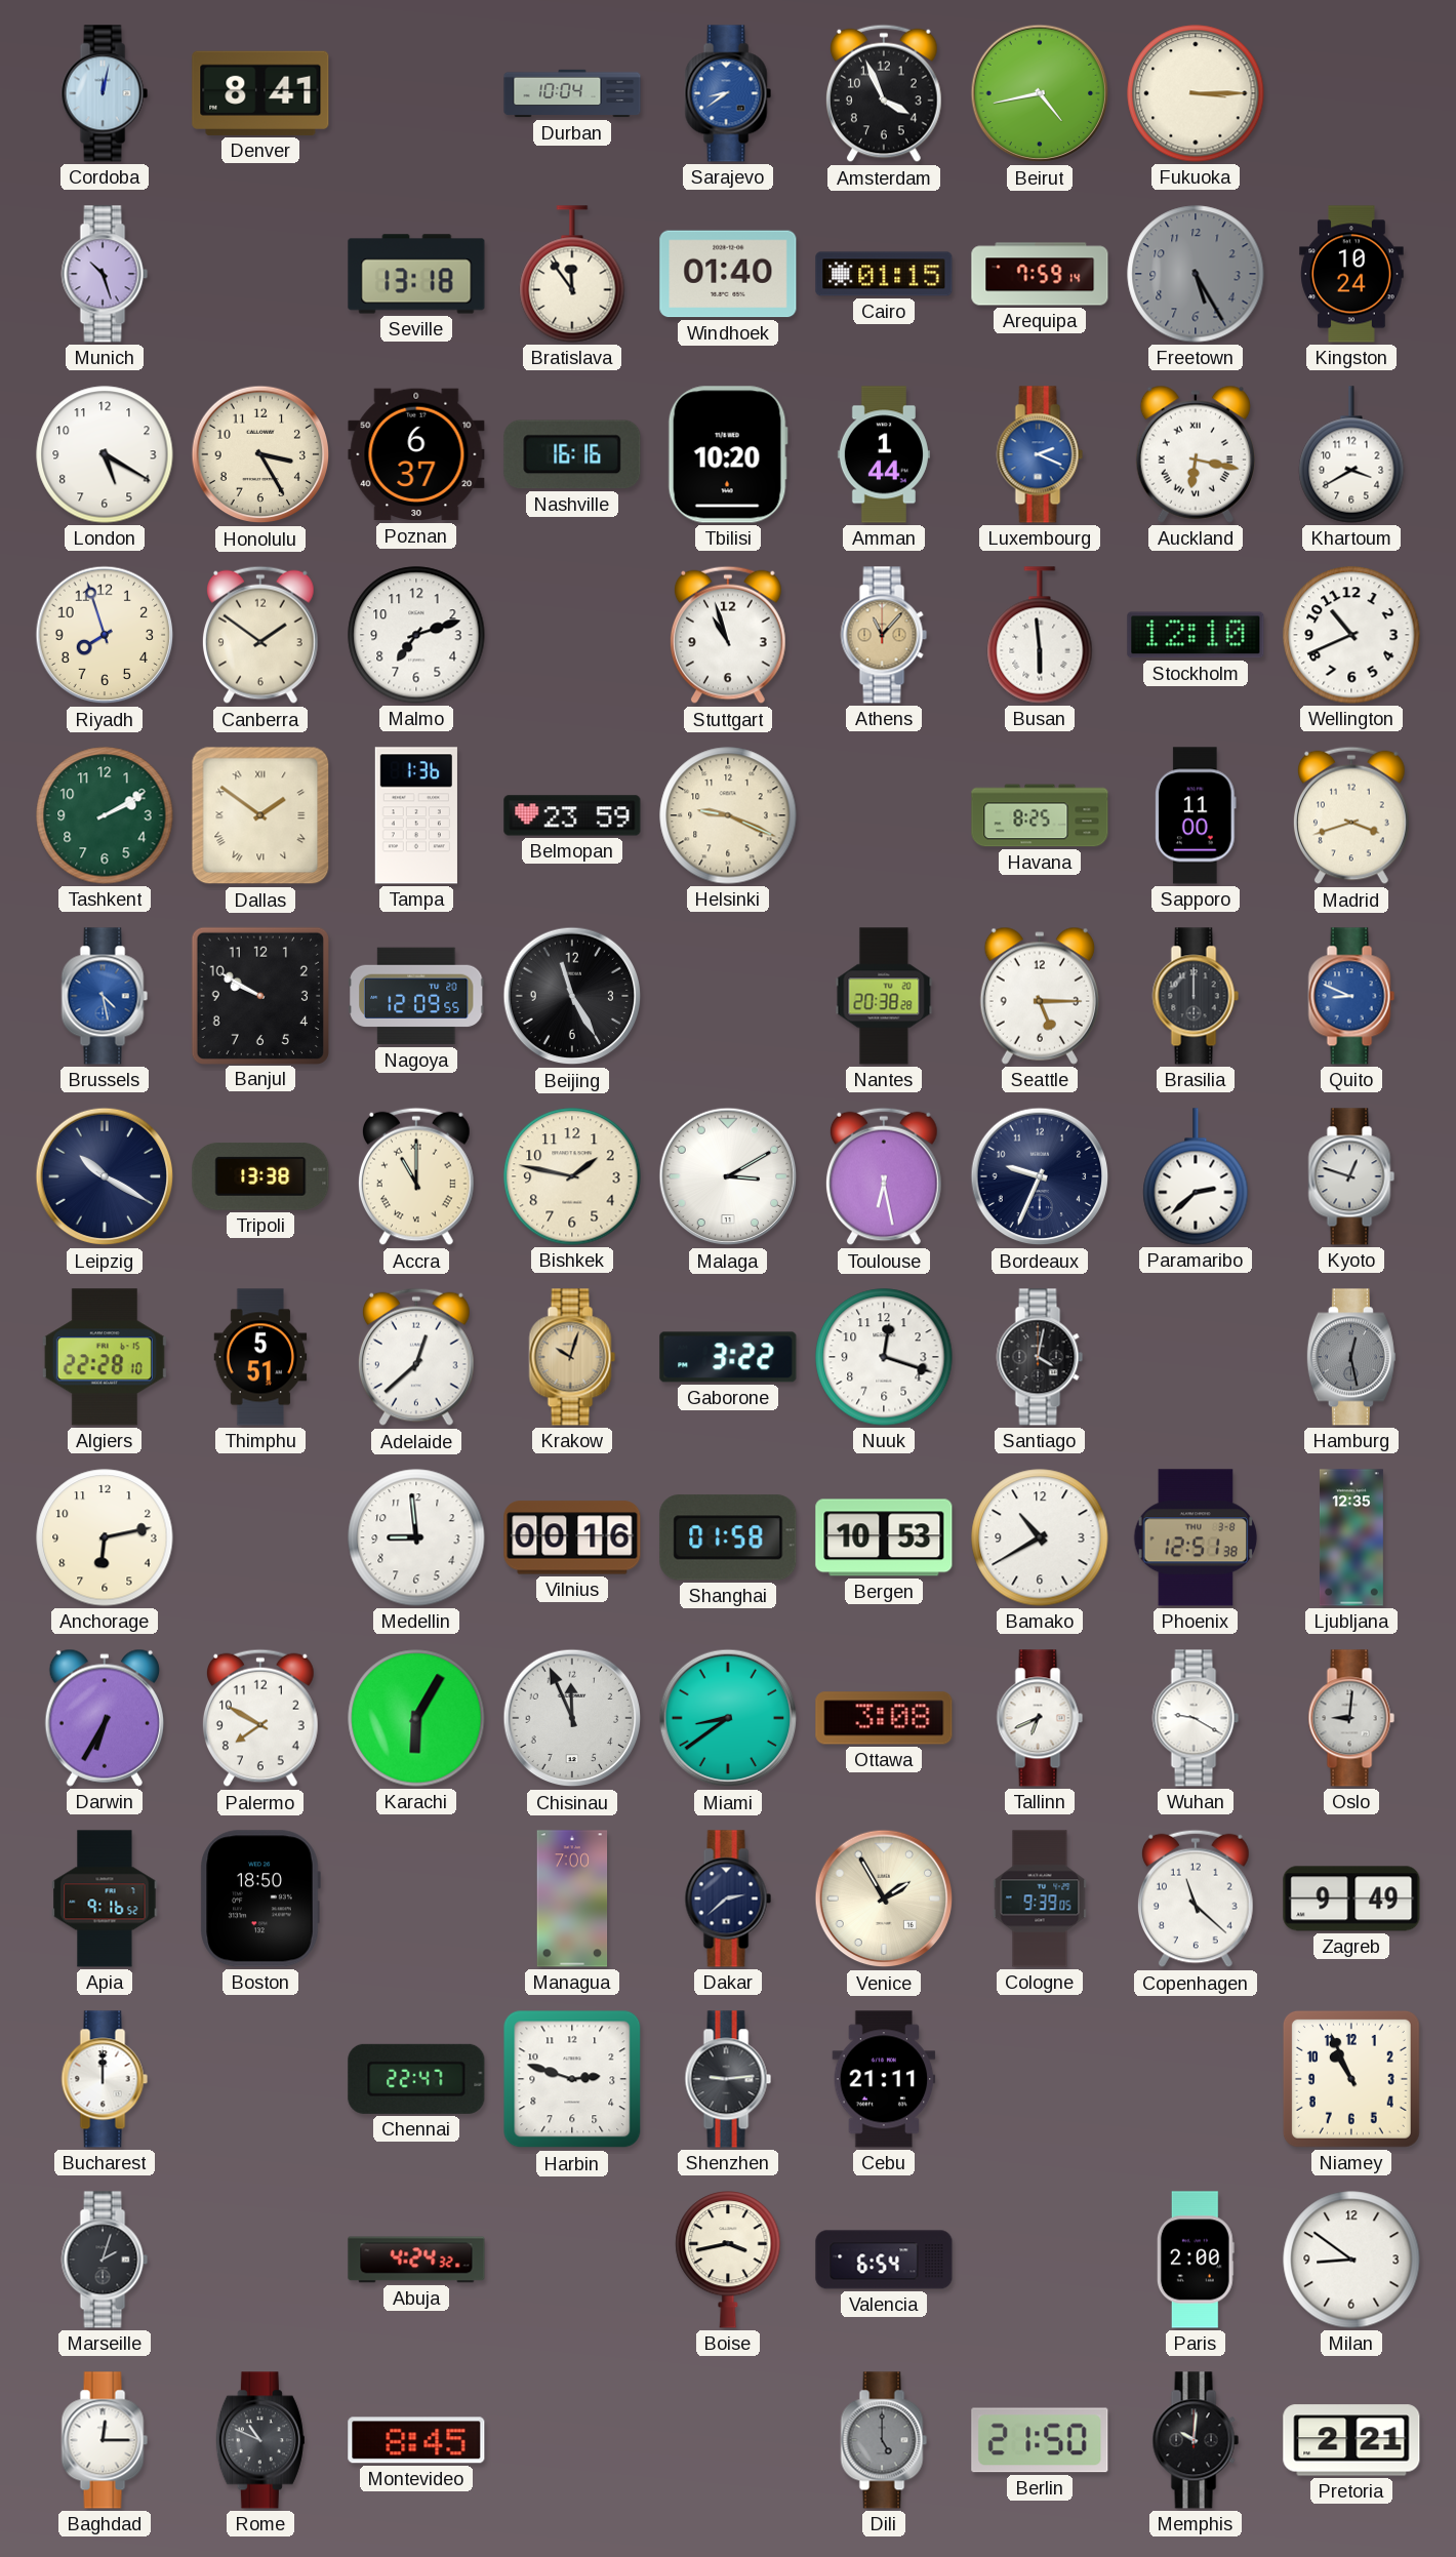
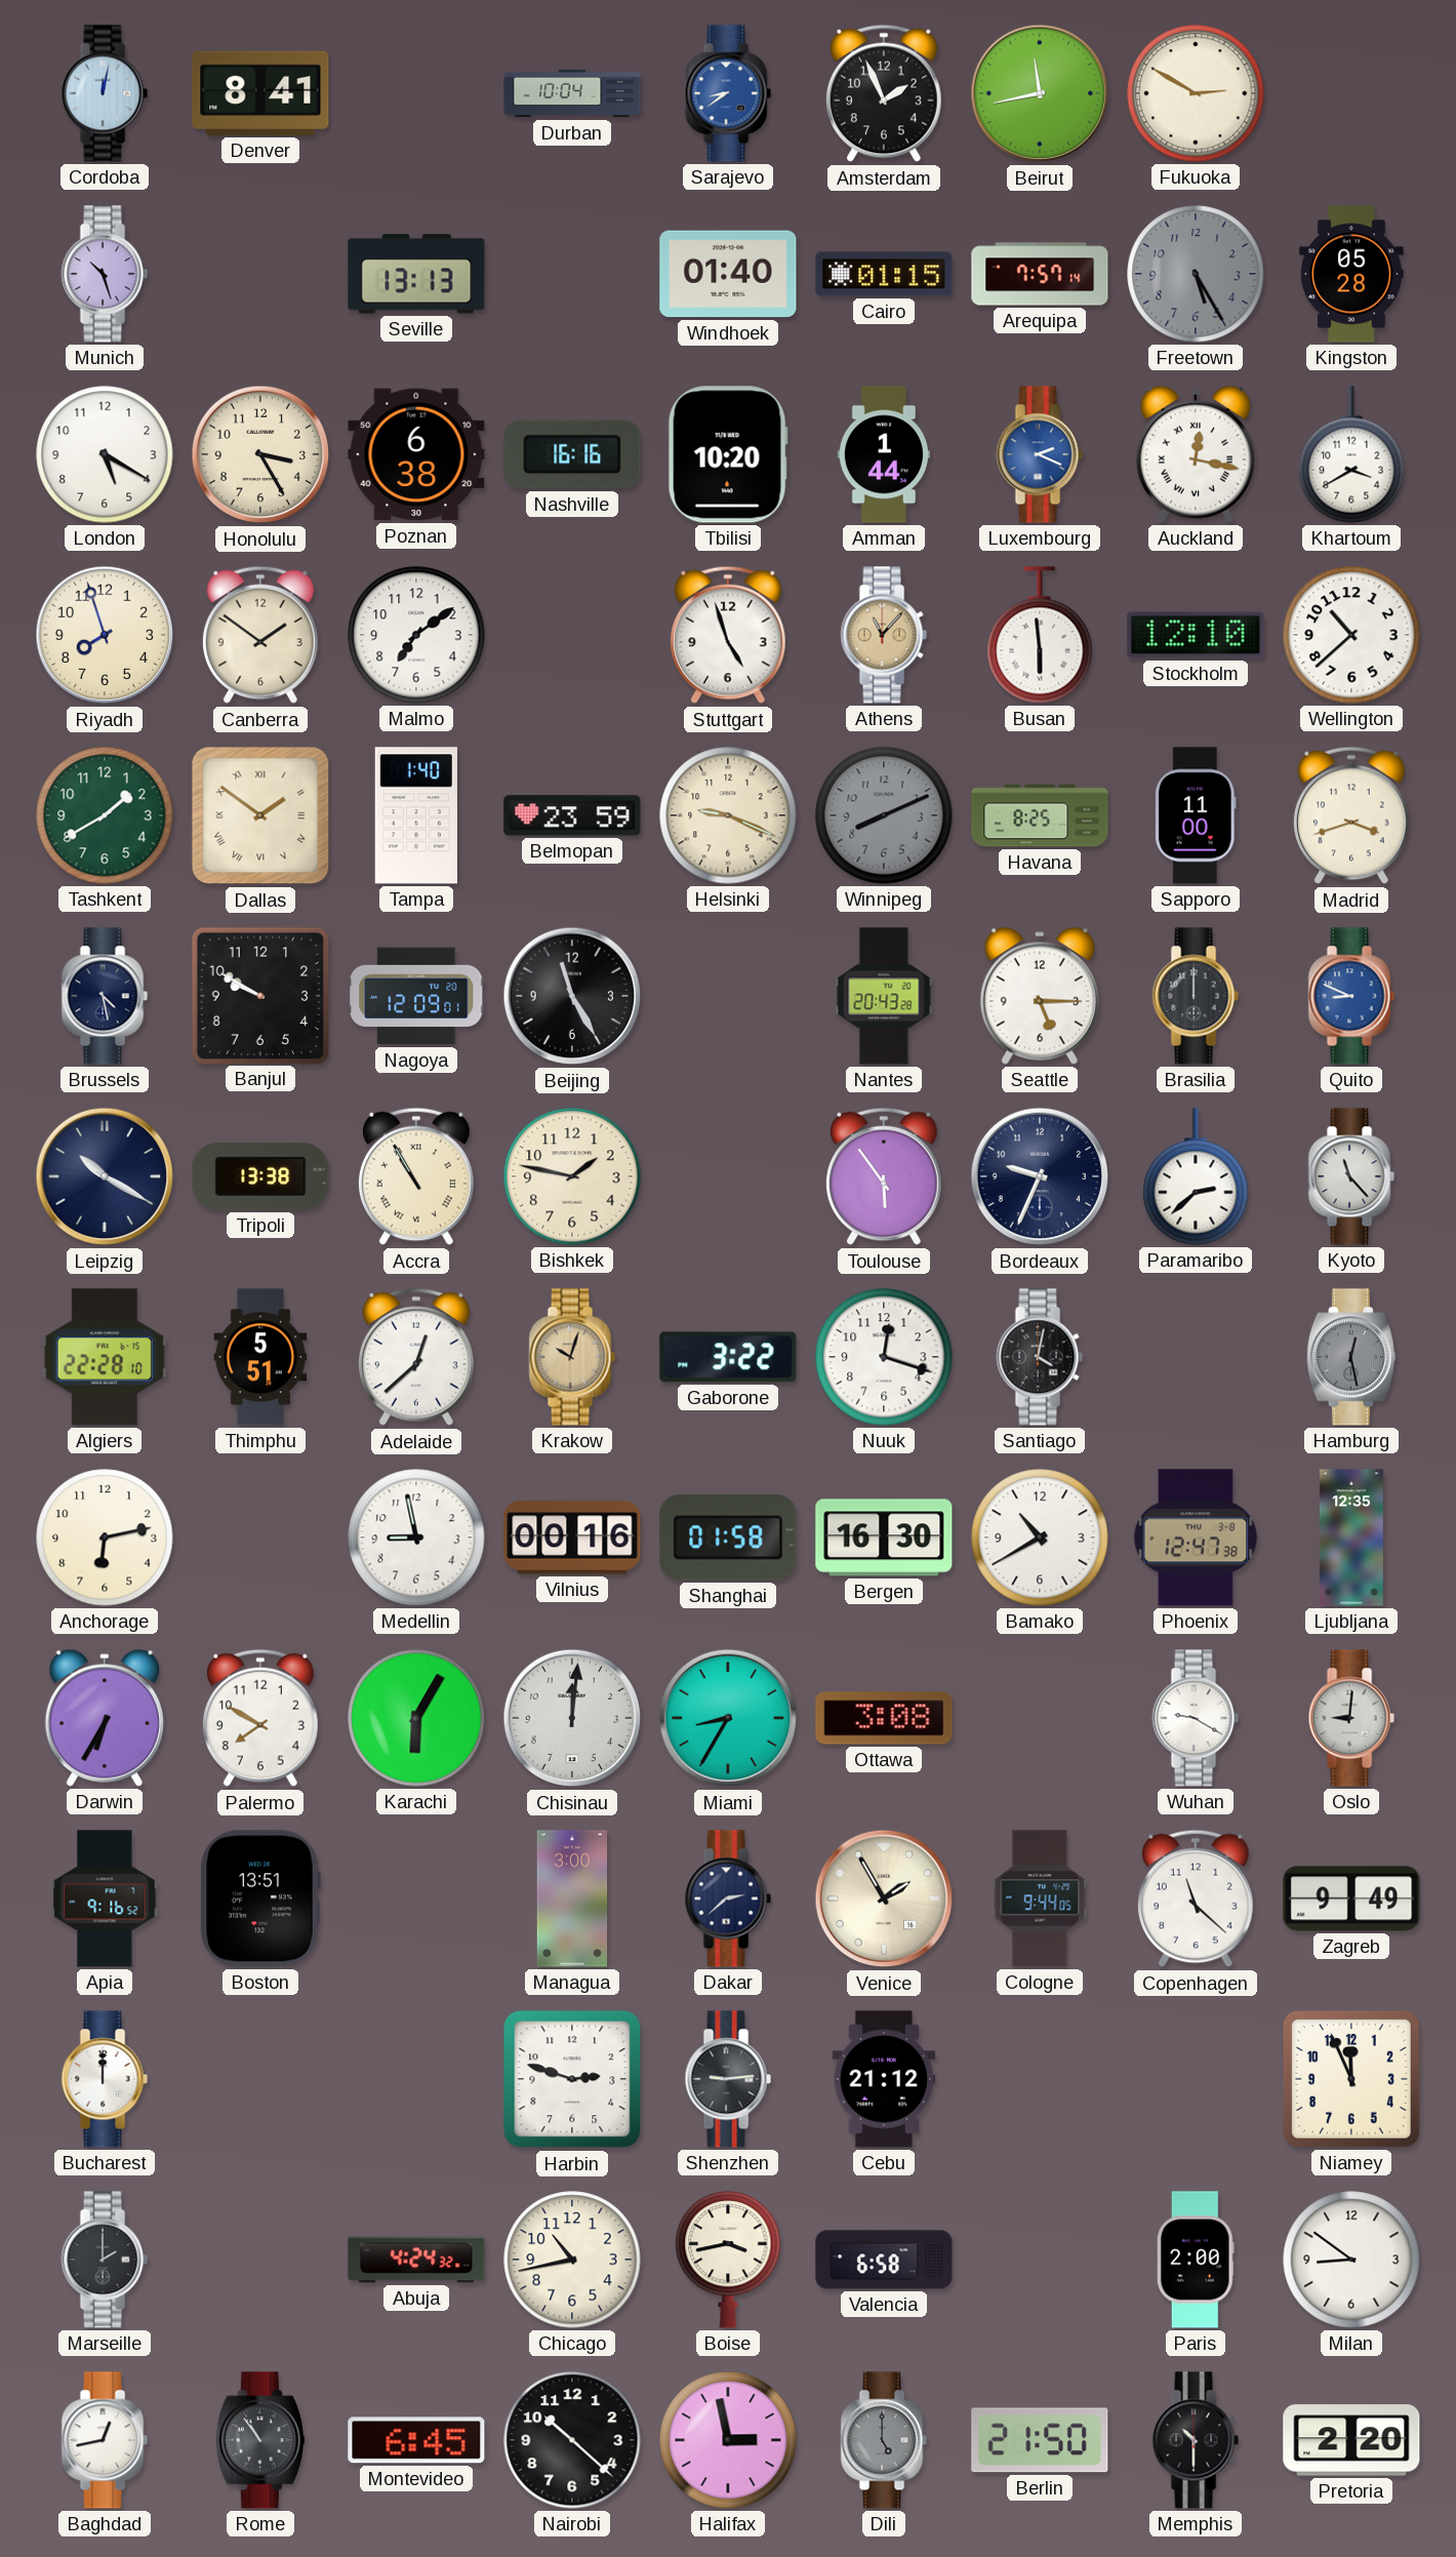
Amsterdam: 3:56 -> 1:56 (885, 93)
Beirut: 4:43 -> 11:43 (1040, 93)
Fukuoka: 3:15 -> 2:50 (1196, 93)
Seville: 13:18 -> 13:13 (416, 274)
Bratislava: 11:54 -> none (572, 274)
Arequipa: 7:59 -> 7:57 (1040, 274)
Kingston: 10:24 -> 05:28 (1351, 274)
Poznan: 6:37 -> 6:38 (416, 454)
Auckland: 6:17 -> 12:17 (1196, 454)
Malmo: 7:12 -> 7:09 (416, 635)
Stuttgart: 10:57 -> 4:57 (729, 635)
Wellington: 10:41 -> 10:38 (1351, 635)
Tashkent: 2:10 -> 1:40 (105, 815)
Tampa: 1:36 -> 1:40 (416, 815)
Winnipeg: none -> 8:11 (884, 815)
Brussels dial: blue -> navy (105, 996)
Nagoya: 12:09:55 -> 12:09:01 (416, 996)
Nantes: 20:38 -> 20:43 (884, 996)
Accra: 11:00 -> 10:55 (417, 1176)
Malaga: 3:10 -> none (728, 1176)
Toulouse: 6:28 -> 5:54 (885, 1176)
Kyoto: 12:48 -> 11:23 (1351, 1176)
Medellin: 8:59 -> 8:58 (416, 1537)
Bergen: 10:53 -> 16:30 (884, 1537)
Phoenix: 12:51 -> 12:47 (1196, 1537)
Chisinau: 11:56 -> 12:01 (572, 1718)
Miami: 8:39 -> 8:35 (728, 1718)
Tallinn: 6:41 -> none (1040, 1718)
Boston: 18:50 -> 13:51 (260, 1899)
Managua: 7:00 -> 3:00 (572, 1899)
Cologne: 9:39 -> 9:44 (1040, 1899)
Chennai: 22:47 -> none (416, 2079)
Cebu: 21:11 -> 21:12 (884, 2079)
Niamey: 10:56 -> 11:56 (1351, 2079)
Marseille: 2:03 -> 2:00 (105, 2260)
Chicago: none -> 10:43 (572, 2260)
Valencia: 6:54 -> 6:58 (884, 2260)
Baghdad: 12:15 -> 12:43 (105, 2440)
Rome: 10:49 -> 10:54 (260, 2440)
Montevideo: 8:45 -> 6:45 (416, 2440)
Nairobi: none -> 10:22 (572, 2440)
Halifax: none -> 2:58 (728, 2440)
Memphis: 10:01 -> 10:30 (1196, 2440)
Pretoria: 2:21 -> 2:20 (1351, 2440)
